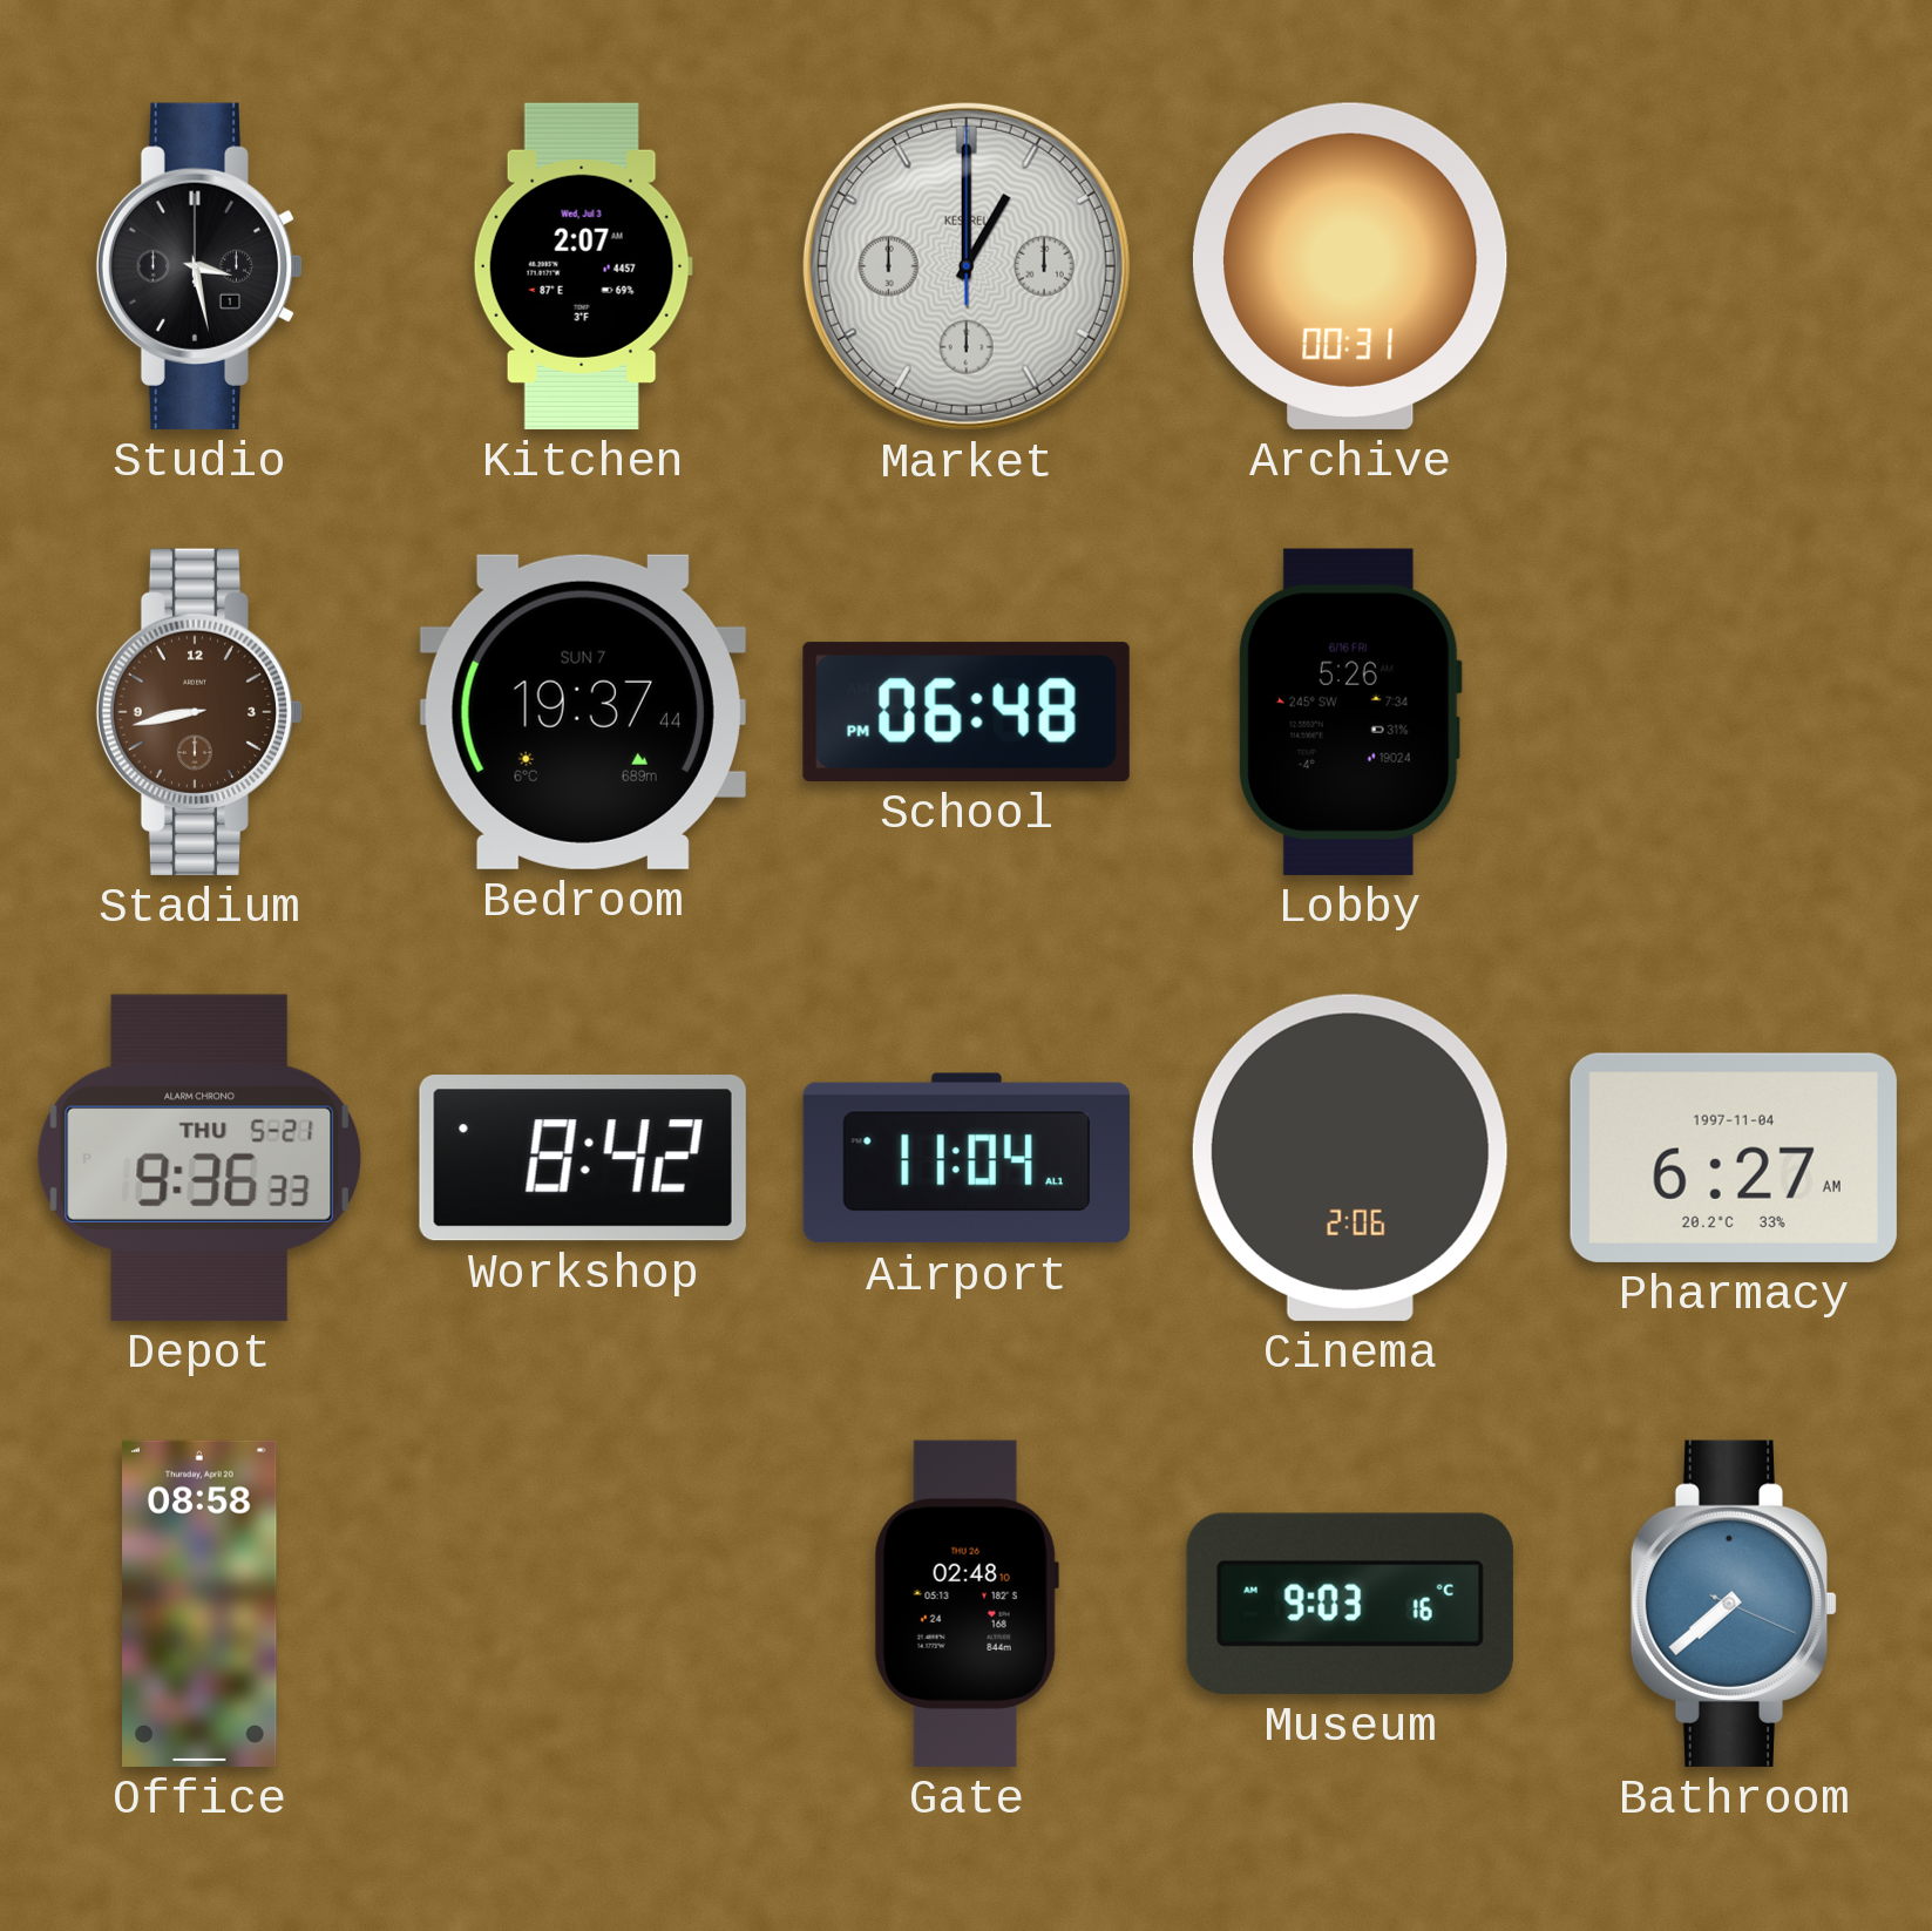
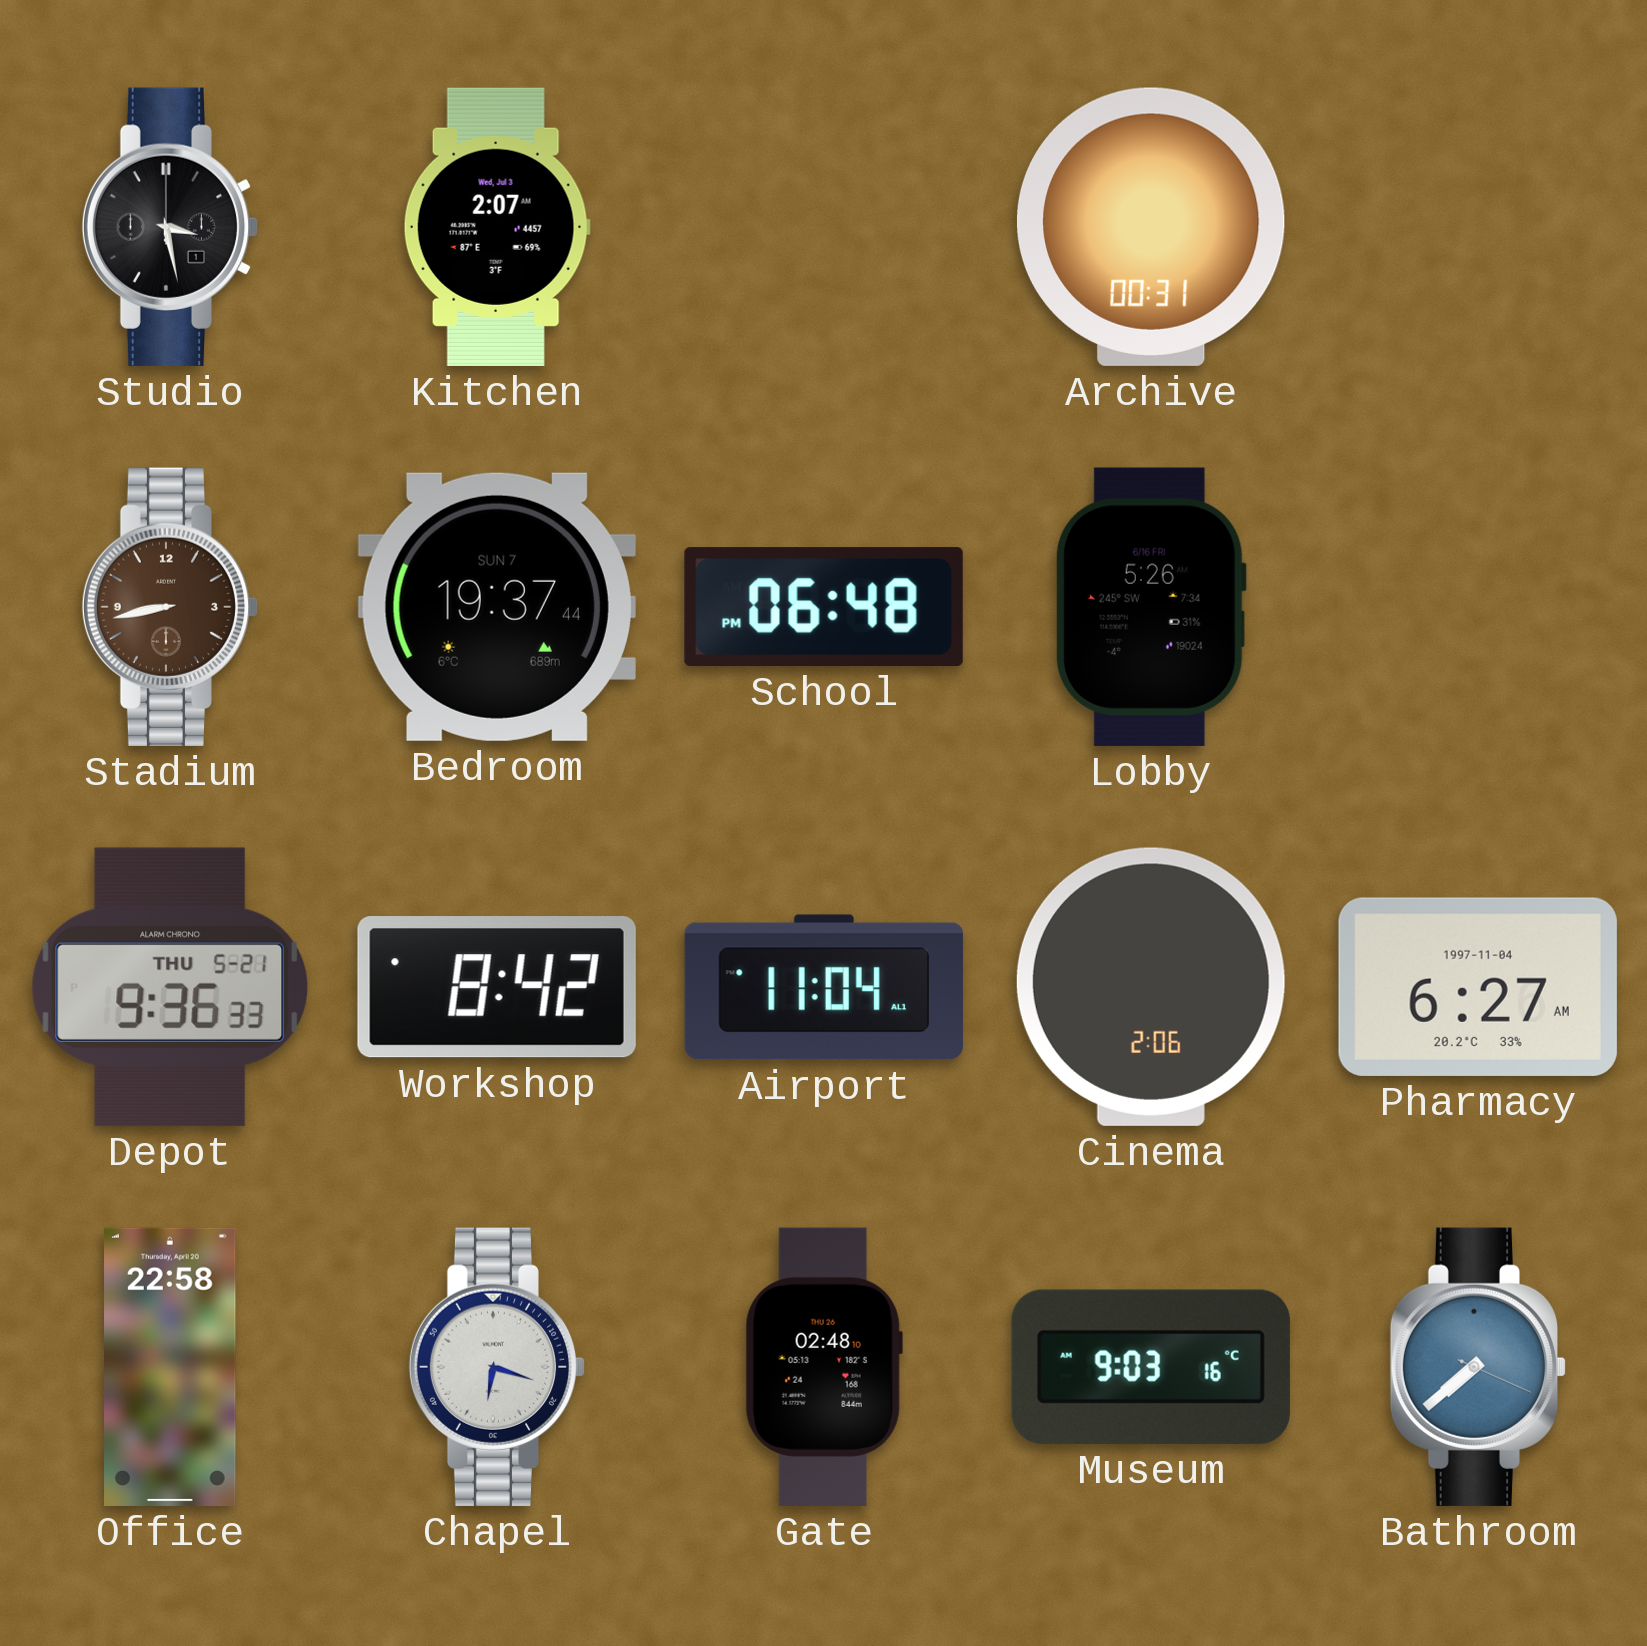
Market: 1:00 -> none (967, 266)
Office: 08:58 -> 22:58 (170, 1367)
Chapel: none -> 6:18 (497, 1367)
